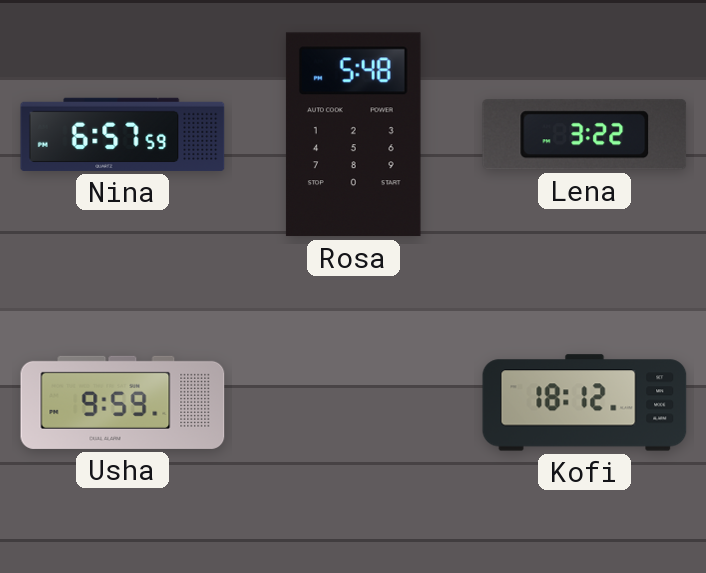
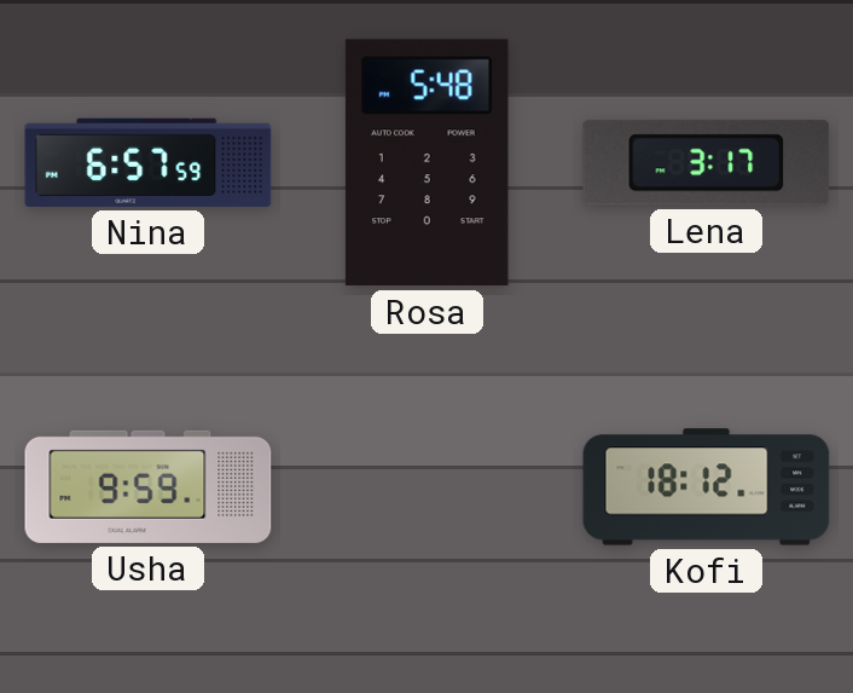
Lena: 3:22 -> 3:17 (707, 163)
